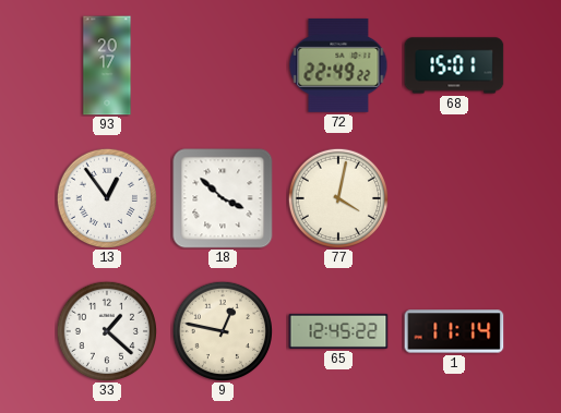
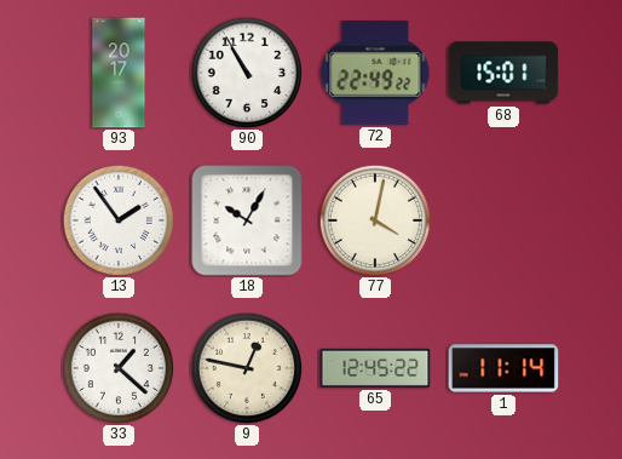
90: none -> 10:55 (246, 71)
13: 12:54 -> 1:54 (117, 219)
18: 3:52 -> 10:05 (247, 220)
